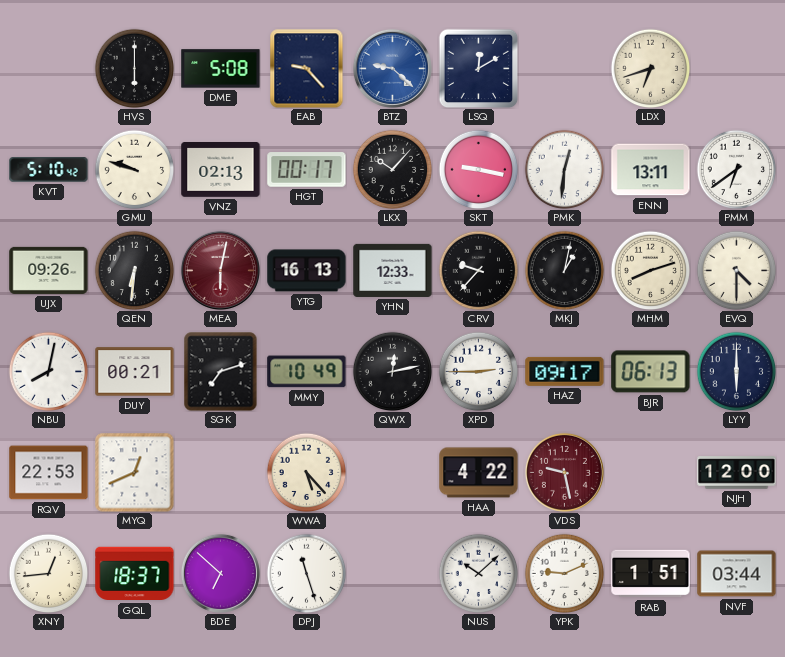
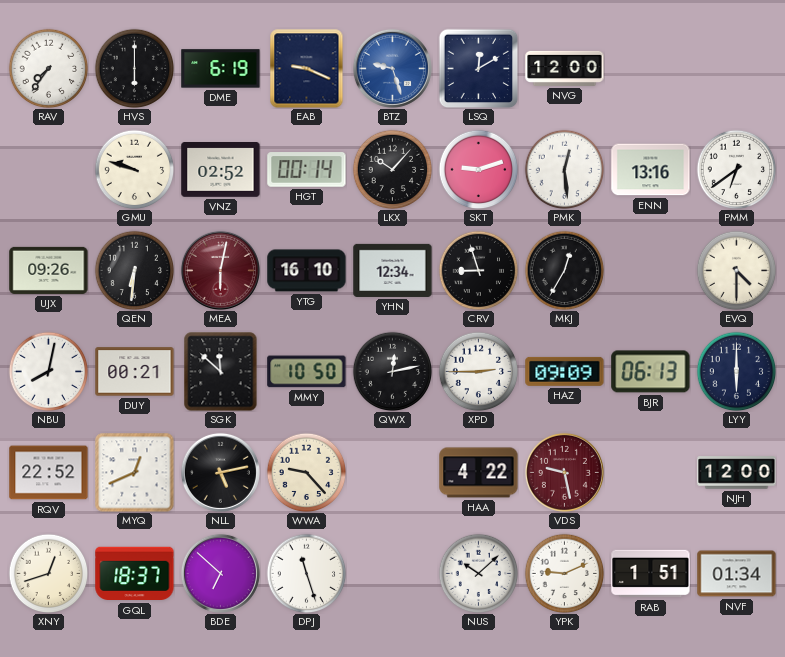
RAV: none -> 7:36 (48, 68)
DME: 5:08 -> 6:19 (221, 69)
EAB: 9:23 -> 9:19 (307, 68)
BTZ: 9:22 -> 9:27 (392, 68)
NVG: none -> 12:00 (565, 68)
LDX: 6:42 -> none (650, 68)
KVT: 5:10 -> none (49, 170)
VNZ: 02:13 -> 02:52 (221, 170)
HGT: 00:17 -> 00:14 (307, 170)
SKT: 9:17 -> 9:12 (478, 169)
PMK: 12:31 -> 12:29 (564, 169)
ENN: 13:11 -> 13:16 (651, 170)
YTG: 16:13 -> 16:10 (307, 271)
YHN: 12:33 -> 12:34 (393, 270)
CRV: 9:37 -> 8:57 (478, 270)
MKJ: 1:02 -> 12:35 (564, 270)
MHM: 8:12 -> none (650, 270)
SGK: 7:12 -> 11:52 (221, 372)
MMY: 10:49 -> 10:50 (307, 372)
HAZ: 09:17 -> 09:09 (565, 371)
RQV: 22:53 -> 22:52 (49, 473)
NLL: none -> 5:13 (220, 472)
WWA: 5:23 -> 9:23 (306, 472)
XNY: 12:44 -> 12:42 (48, 573)
NVF: 03:44 -> 01:34 (737, 574)
